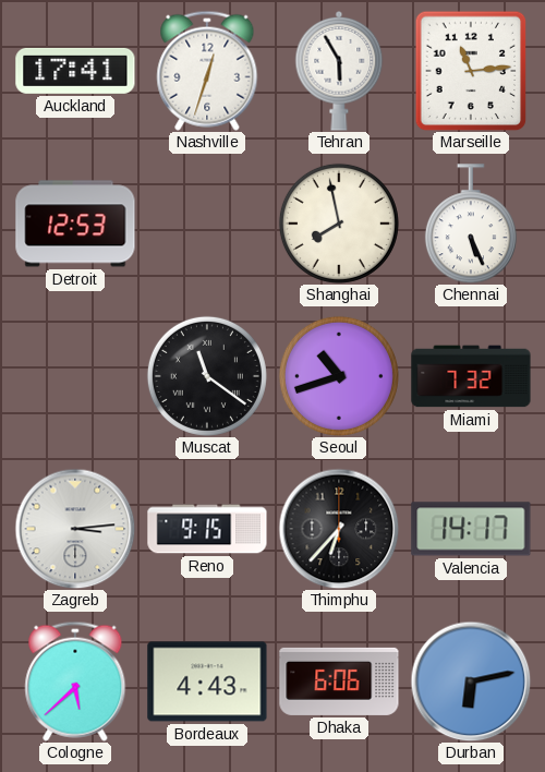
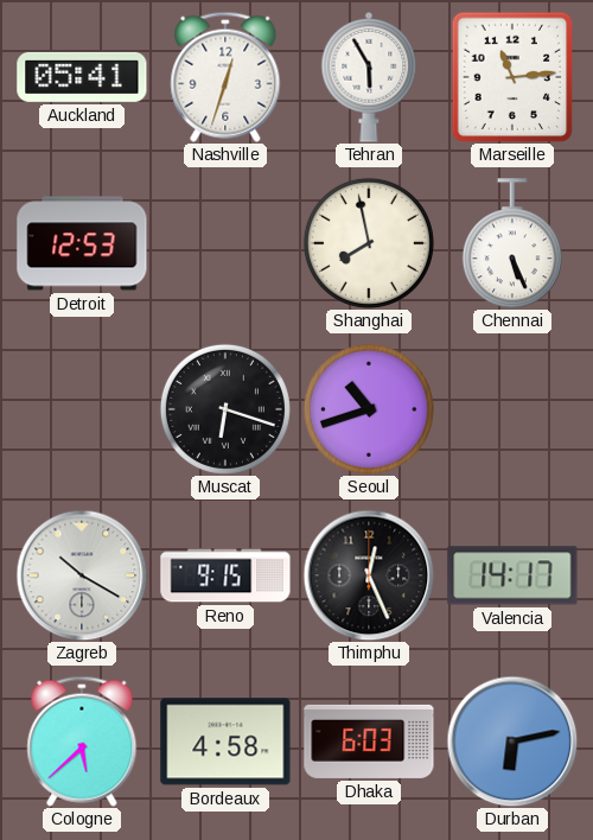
Auckland: 17:41 -> 05:41 (82, 77)
Muscat: 11:21 -> 6:18 (225, 409)
Miami: 7:32 -> none (471, 376)
Zagreb: 3:14 -> 10:20 (82, 575)
Thimphu: 6:37 -> 12:26 (369, 575)
Bordeaux: 4:43 -> 4:58 (225, 742)
Dhaka: 6:06 -> 6:03 (369, 742)
